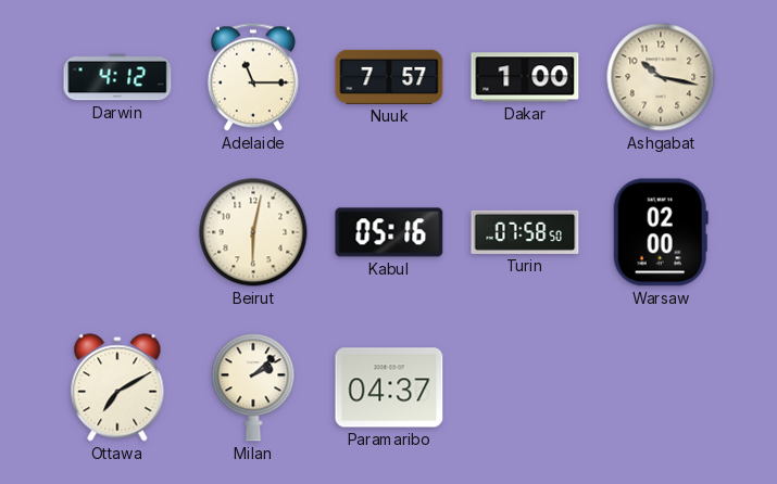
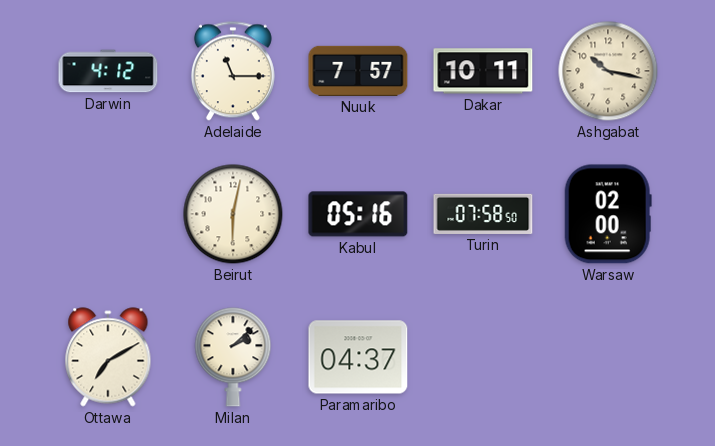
Dakar: 1:00 -> 10:11 (483, 71)
